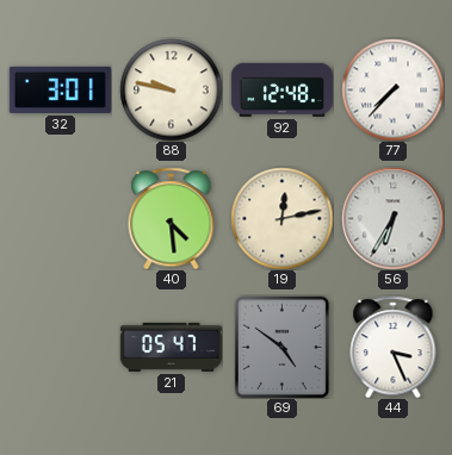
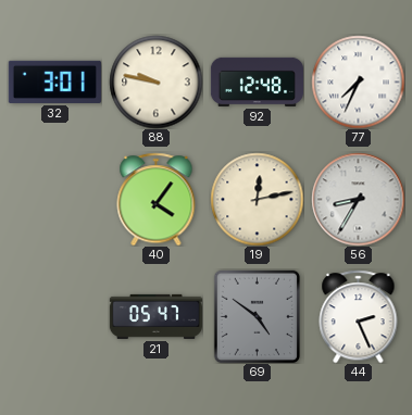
77: 7:37 -> 7:34 (358, 81)
40: 4:29 -> 4:06 (157, 199)
56: 6:35 -> 8:35 (358, 199)
44: 3:26 -> 2:26 (359, 316)
